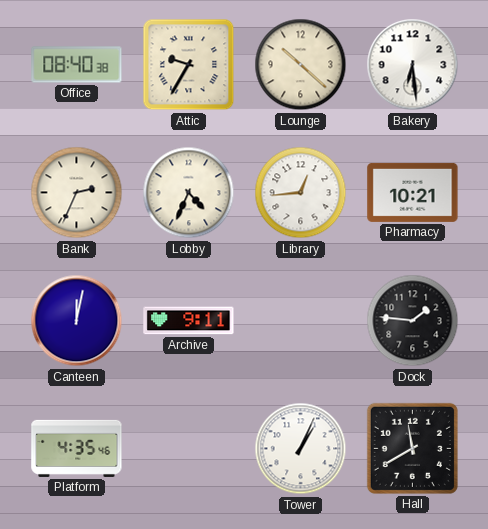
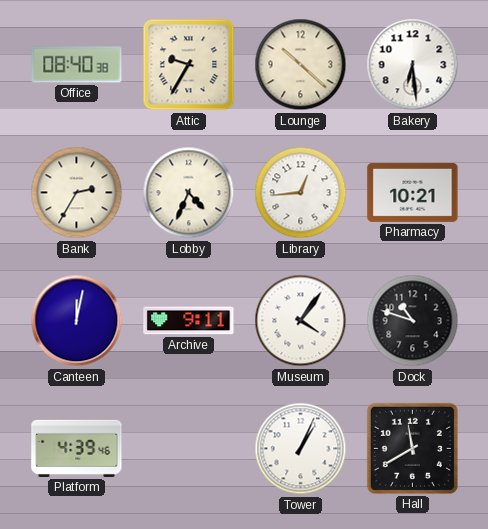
Bank: 2:34 -> 2:35 (77, 193)
Museum: none -> 4:06 (301, 321)
Dock: 1:46 -> 10:48 (413, 321)
Platform: 4:35 -> 4:39 (77, 448)
